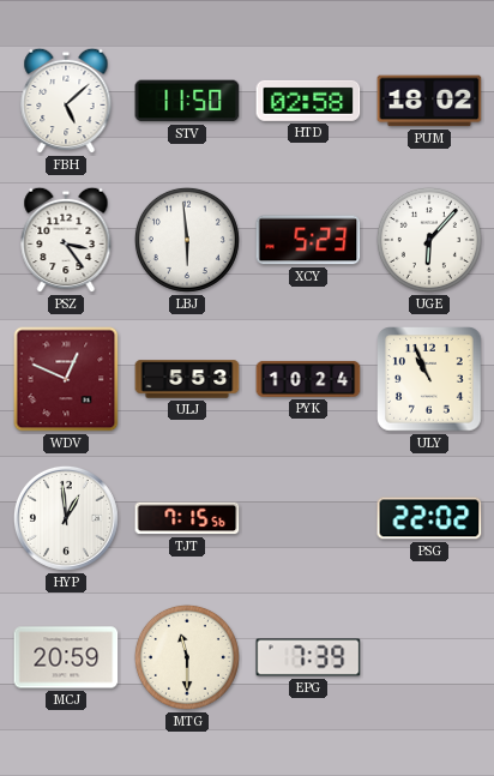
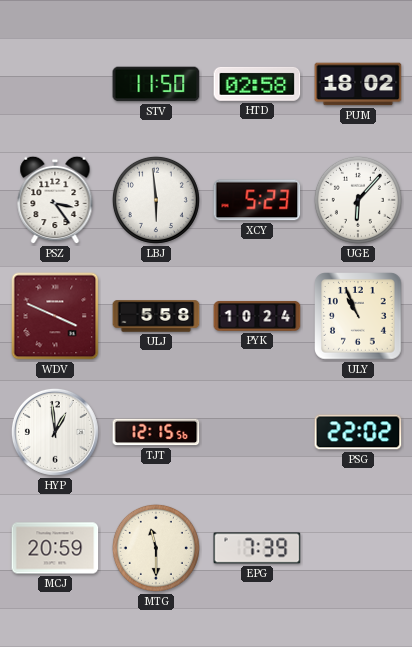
FBH: 5:08 -> none (66, 101)
WDV: 12:49 -> 3:49 (55, 316)
ULJ: 5:53 -> 5:58 (156, 316)
TJT: 7:15 -> 12:15 (156, 432)
